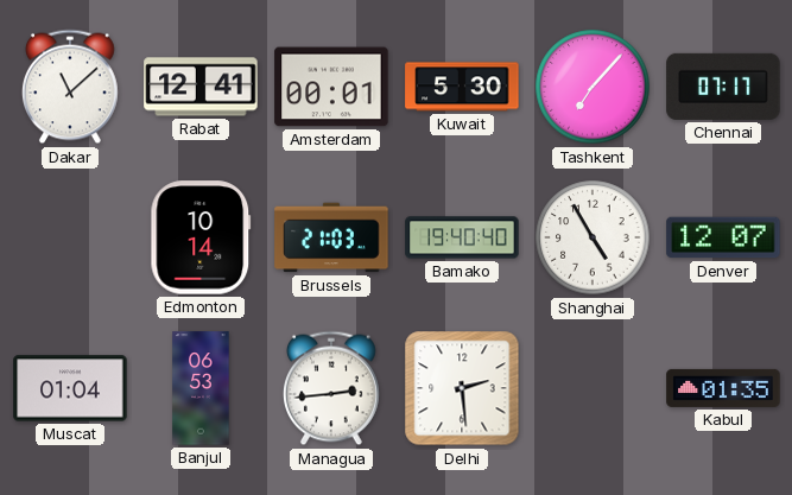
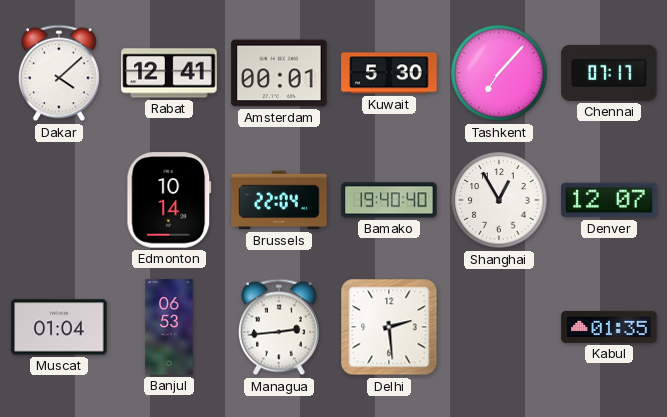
Dakar: 11:08 -> 4:08 (59, 73)
Brussels: 21:03 -> 22:04 (279, 200)
Shanghai: 4:55 -> 12:55 (499, 200)
